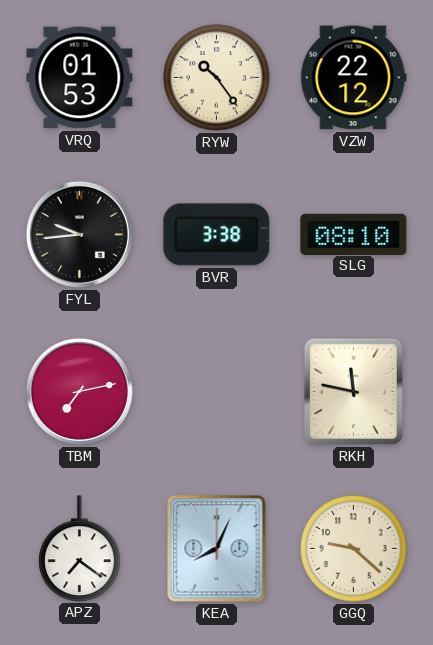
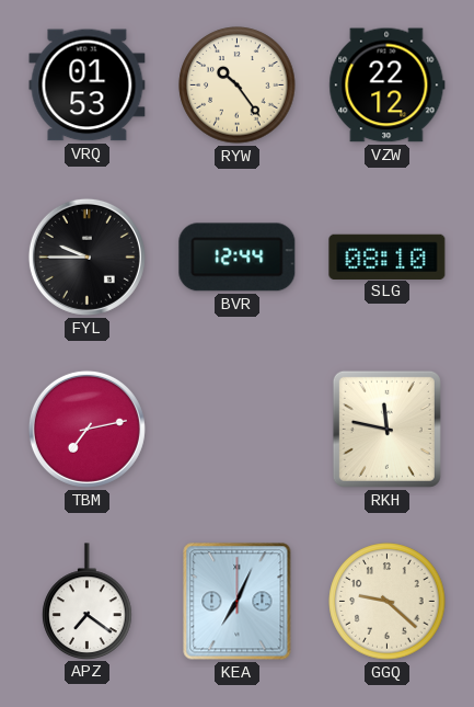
FYL: 9:44 -> 9:45 (86, 256)
BVR: 3:38 -> 12:44 (238, 258)
KEA: 8:04 -> 7:04 (238, 602)
